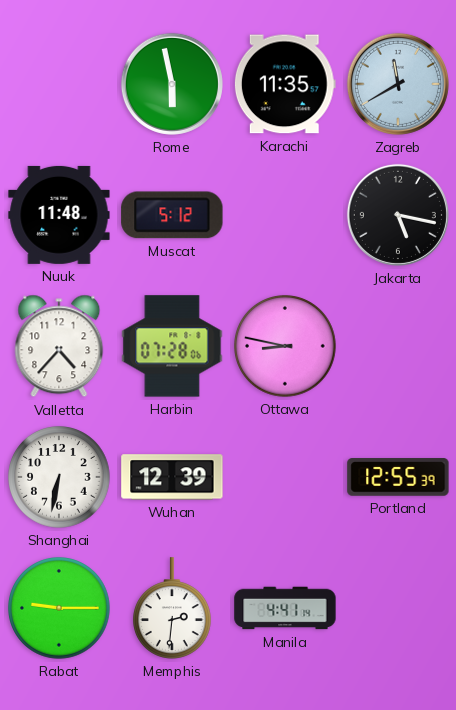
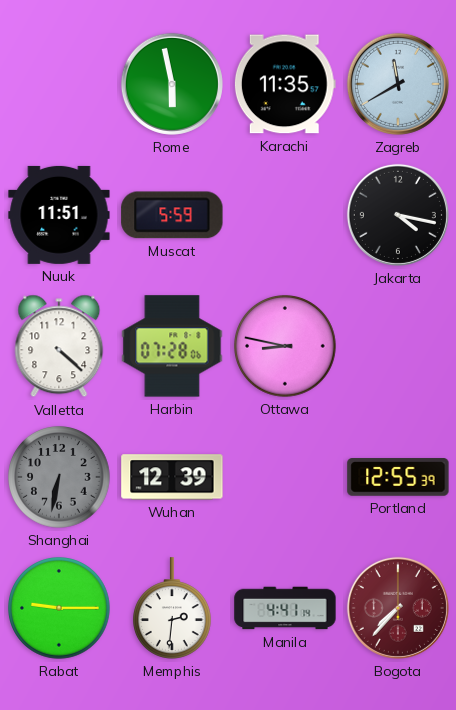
Nuuk: 11:48 -> 11:51 (59, 215)
Muscat: 5:12 -> 5:59 (172, 215)
Jakarta: 5:17 -> 4:17 (398, 215)
Valletta: 4:37 -> 4:22 (59, 346)
Shanghai dial: white -> grey (59, 477)
Bogota: none -> 7:37 (398, 608)
